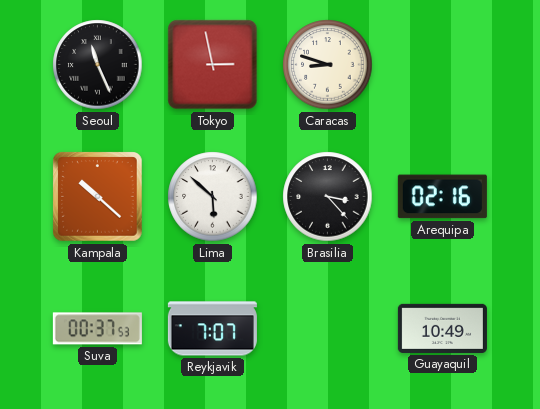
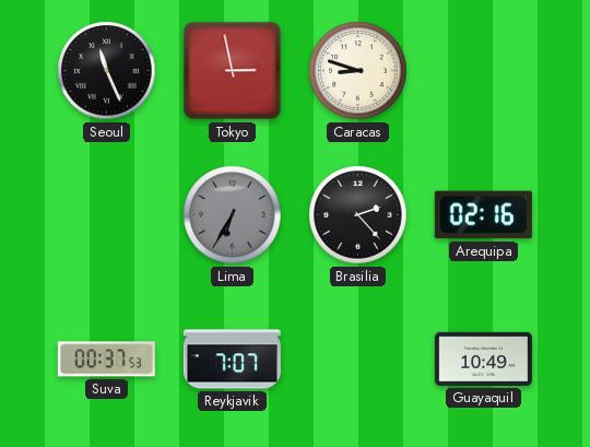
Kampala: 10:22 -> none (98, 197)
Lima: 5:52 -> 6:35 (233, 215)
Lima dial: white -> grey (233, 215)
Brasilia: 3:23 -> 2:23 (358, 215)
